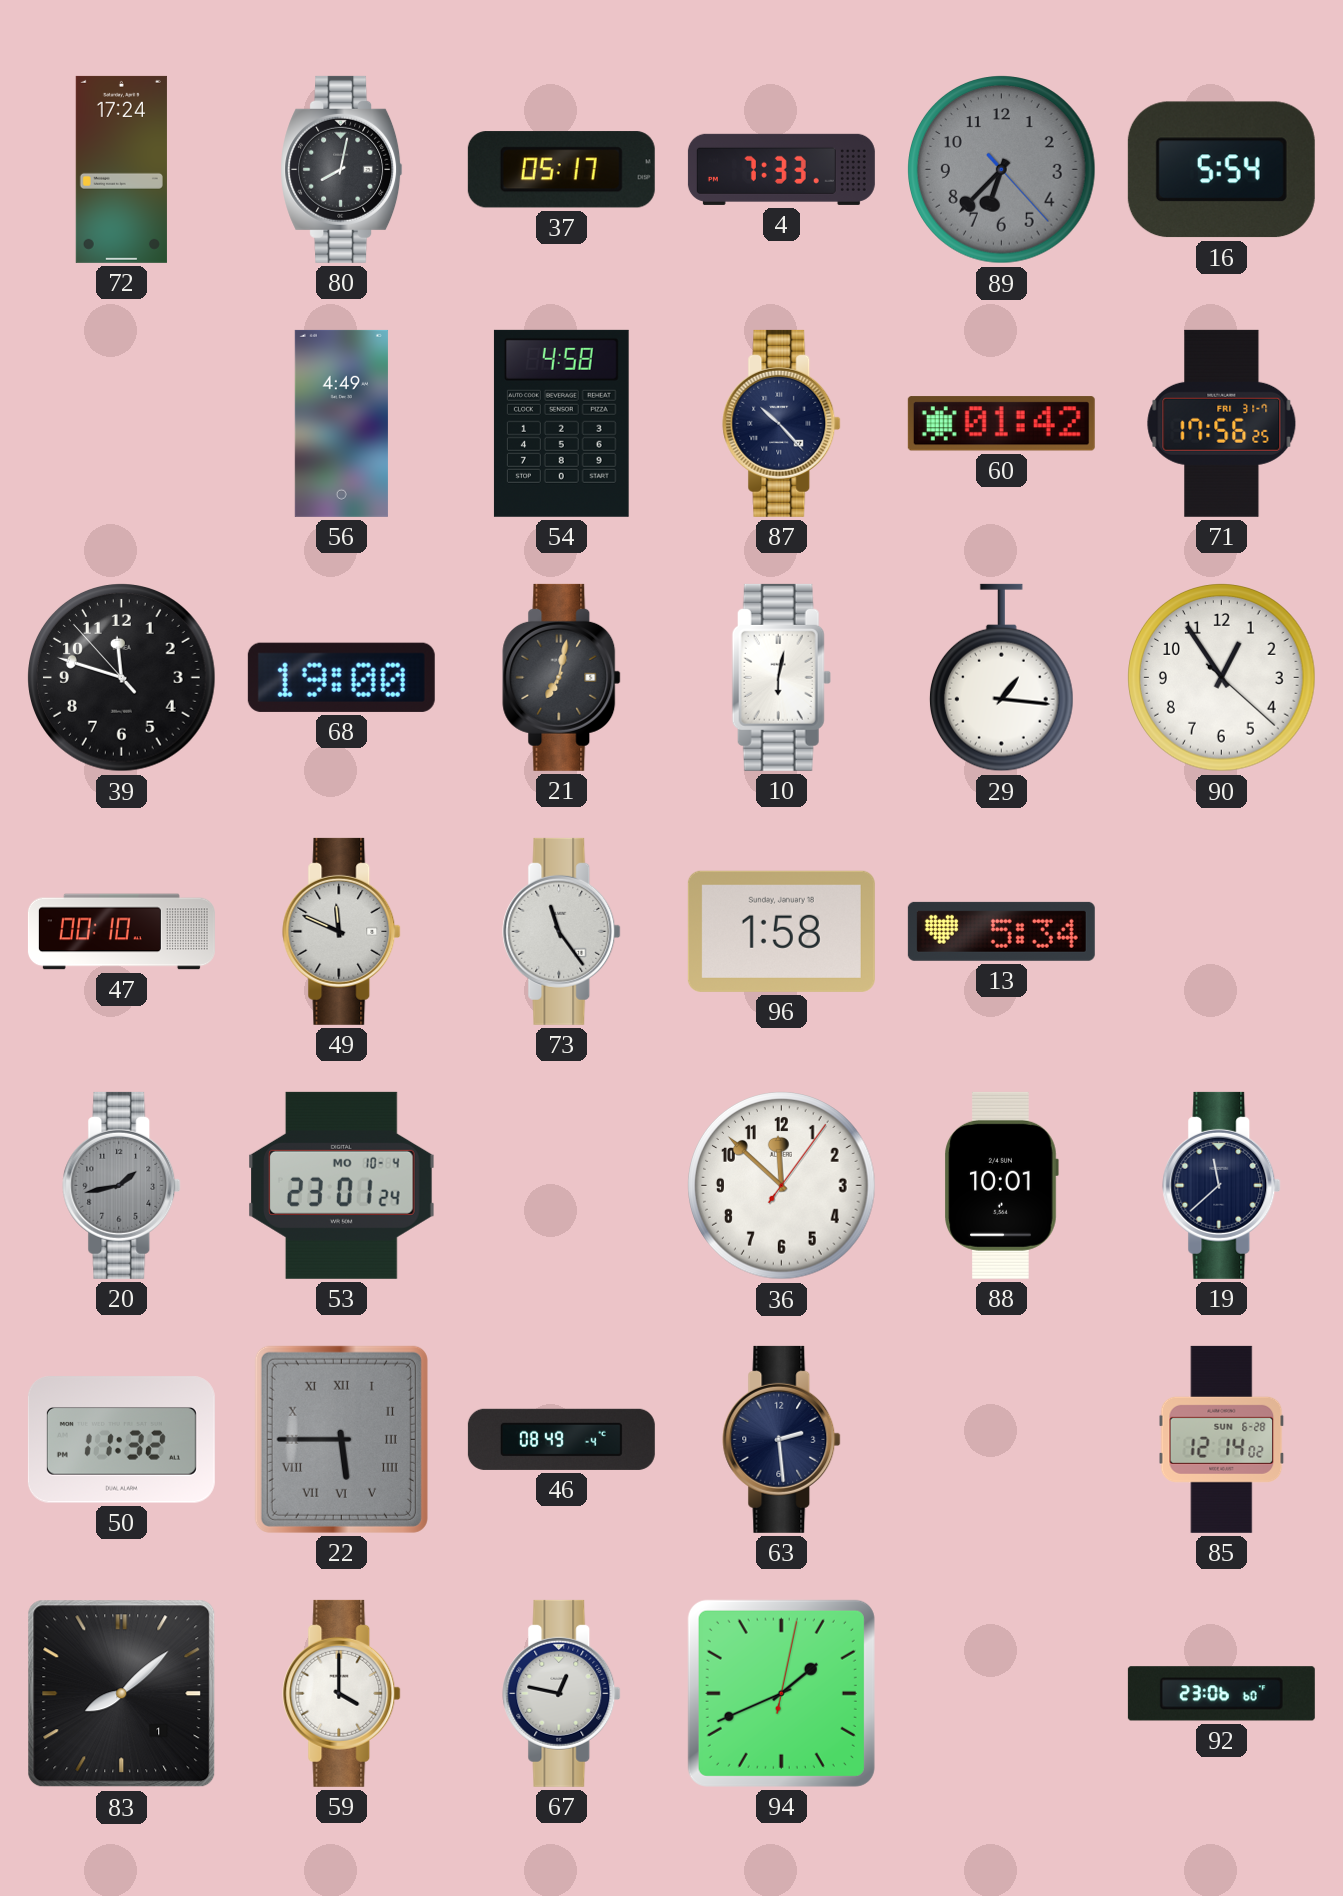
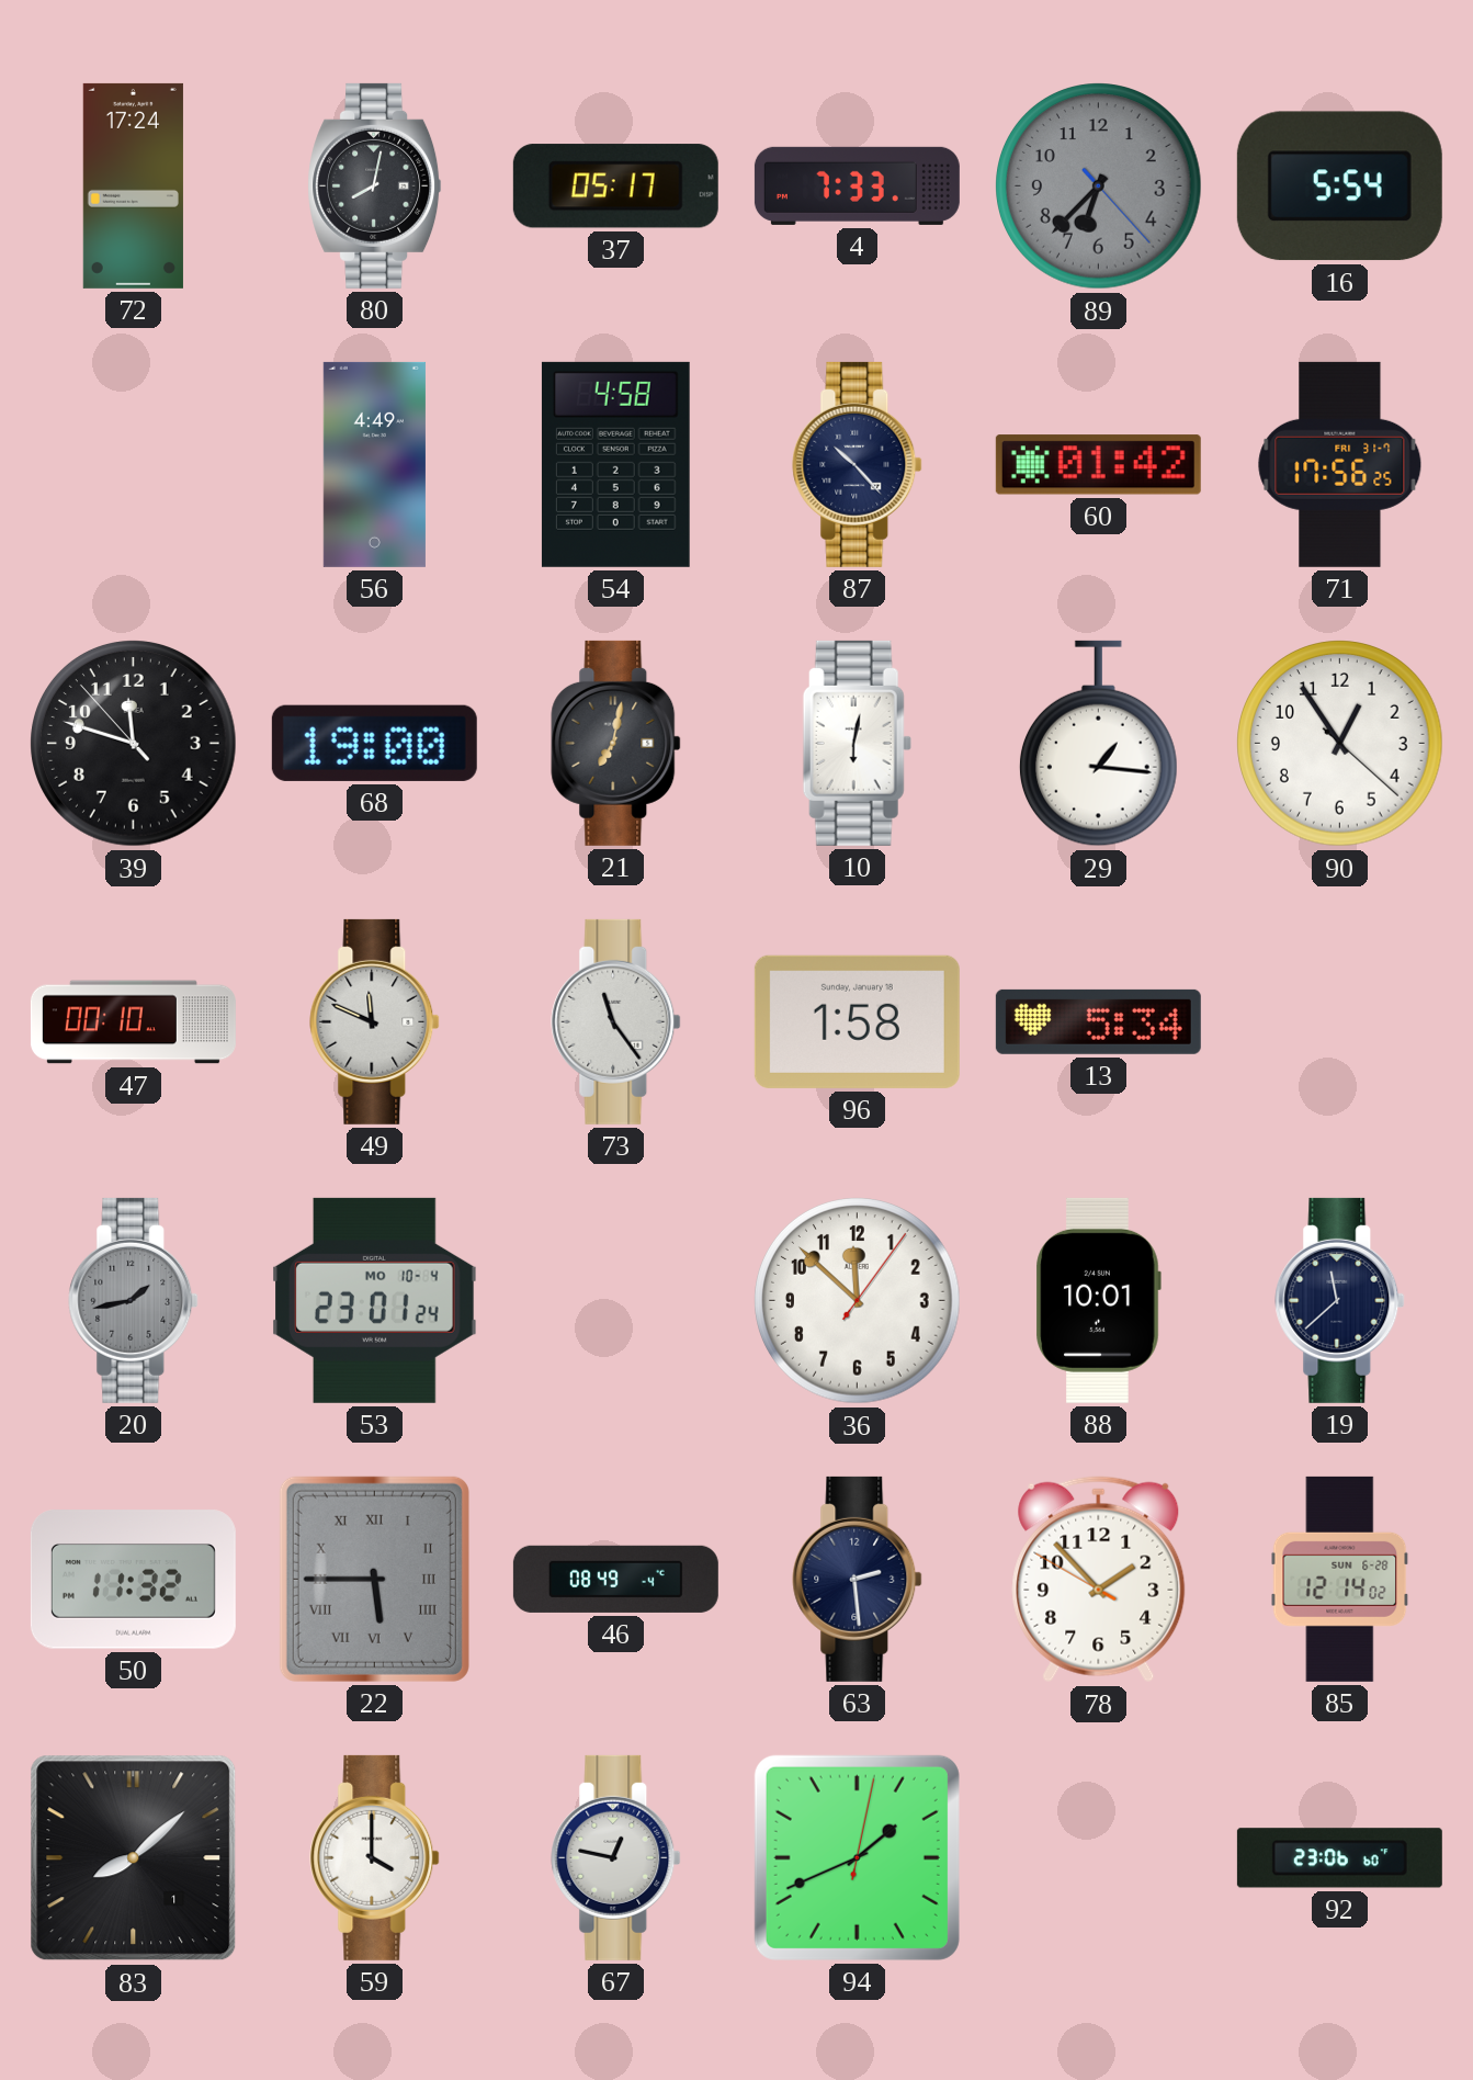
78: none -> 1:52 (1099, 1580)
